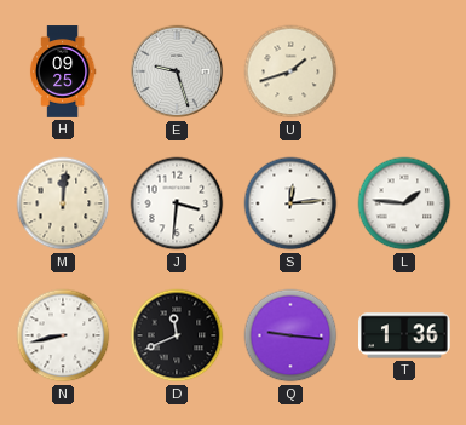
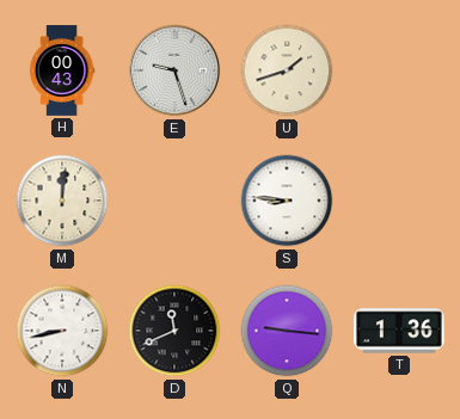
H: 09:25 -> 00:43 (62, 70)
J: 3:31 -> none (177, 203)
S: 12:14 -> 8:46 (287, 201)
L: 1:46 -> none (404, 203)
